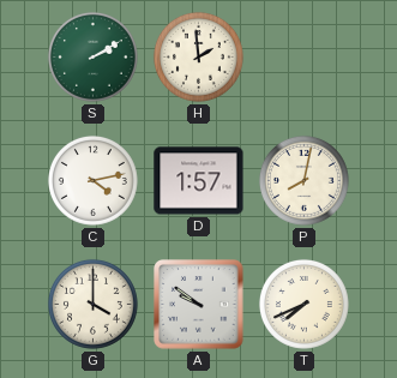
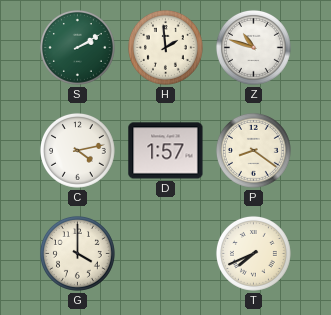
Z: none -> 10:48 (253, 47)
P: 8:02 -> 8:21 (253, 150)
A: 9:51 -> none (199, 305)
